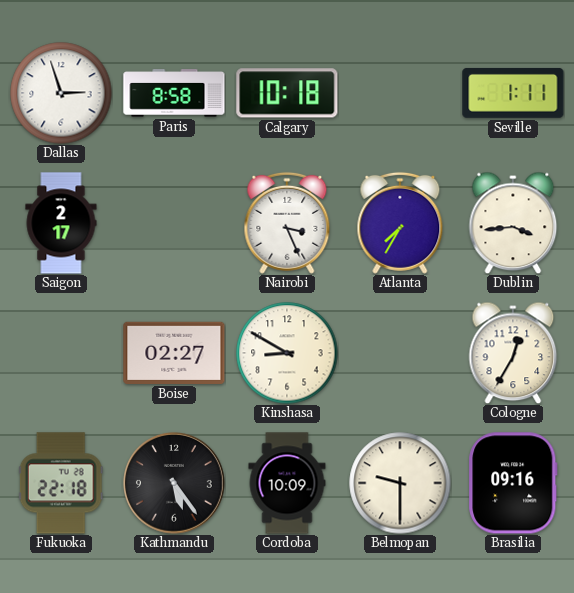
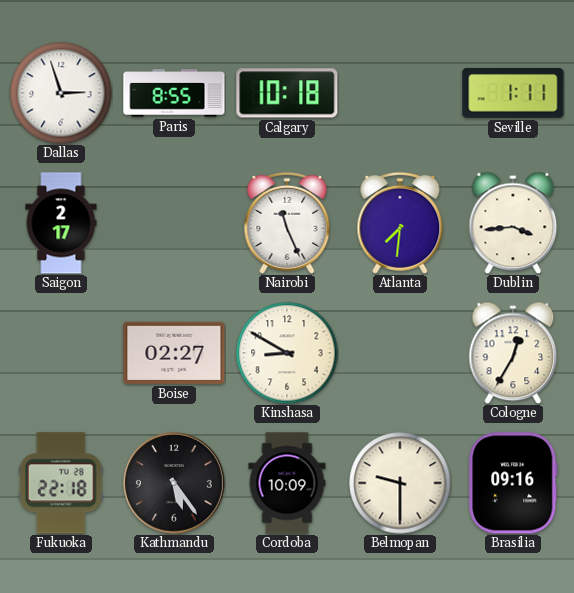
Paris: 8:58 -> 8:55 (174, 93)
Nairobi: 3:26 -> 11:26 (287, 223)
Atlanta: 7:35 -> 7:31 (400, 223)
